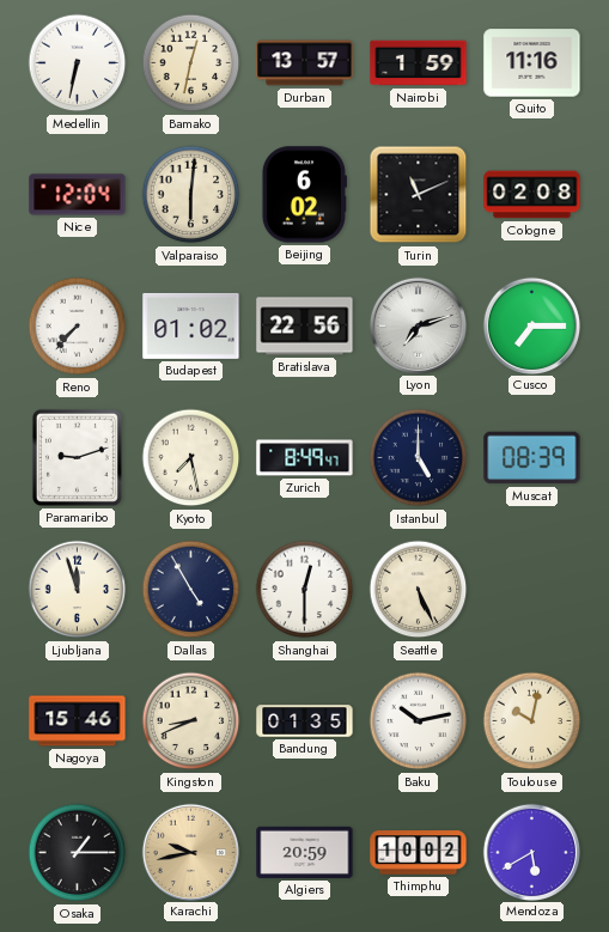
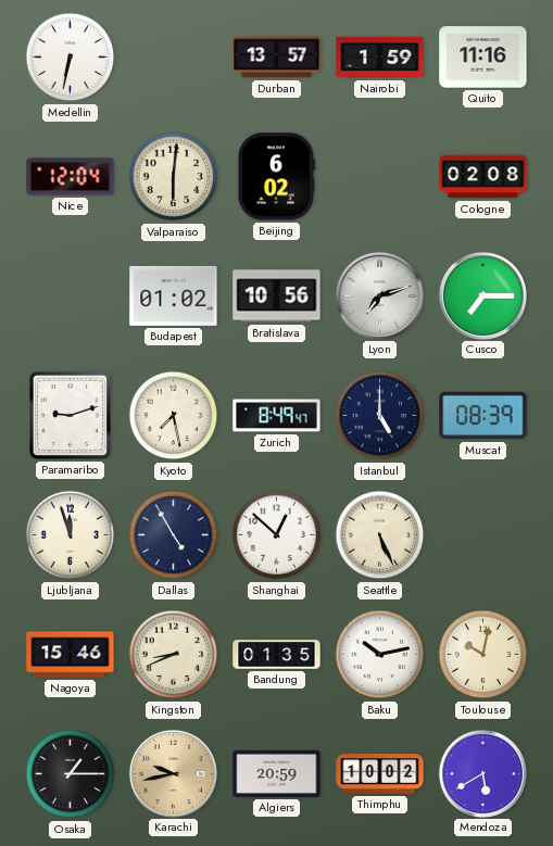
Bamako: 12:32 -> none (191, 63)
Turin: 11:11 -> none (419, 195)
Reno: 7:37 -> none (78, 327)
Bratislava: 22:56 -> 10:56 (277, 296)
Shanghai: 12:30 -> 12:52 (277, 535)
